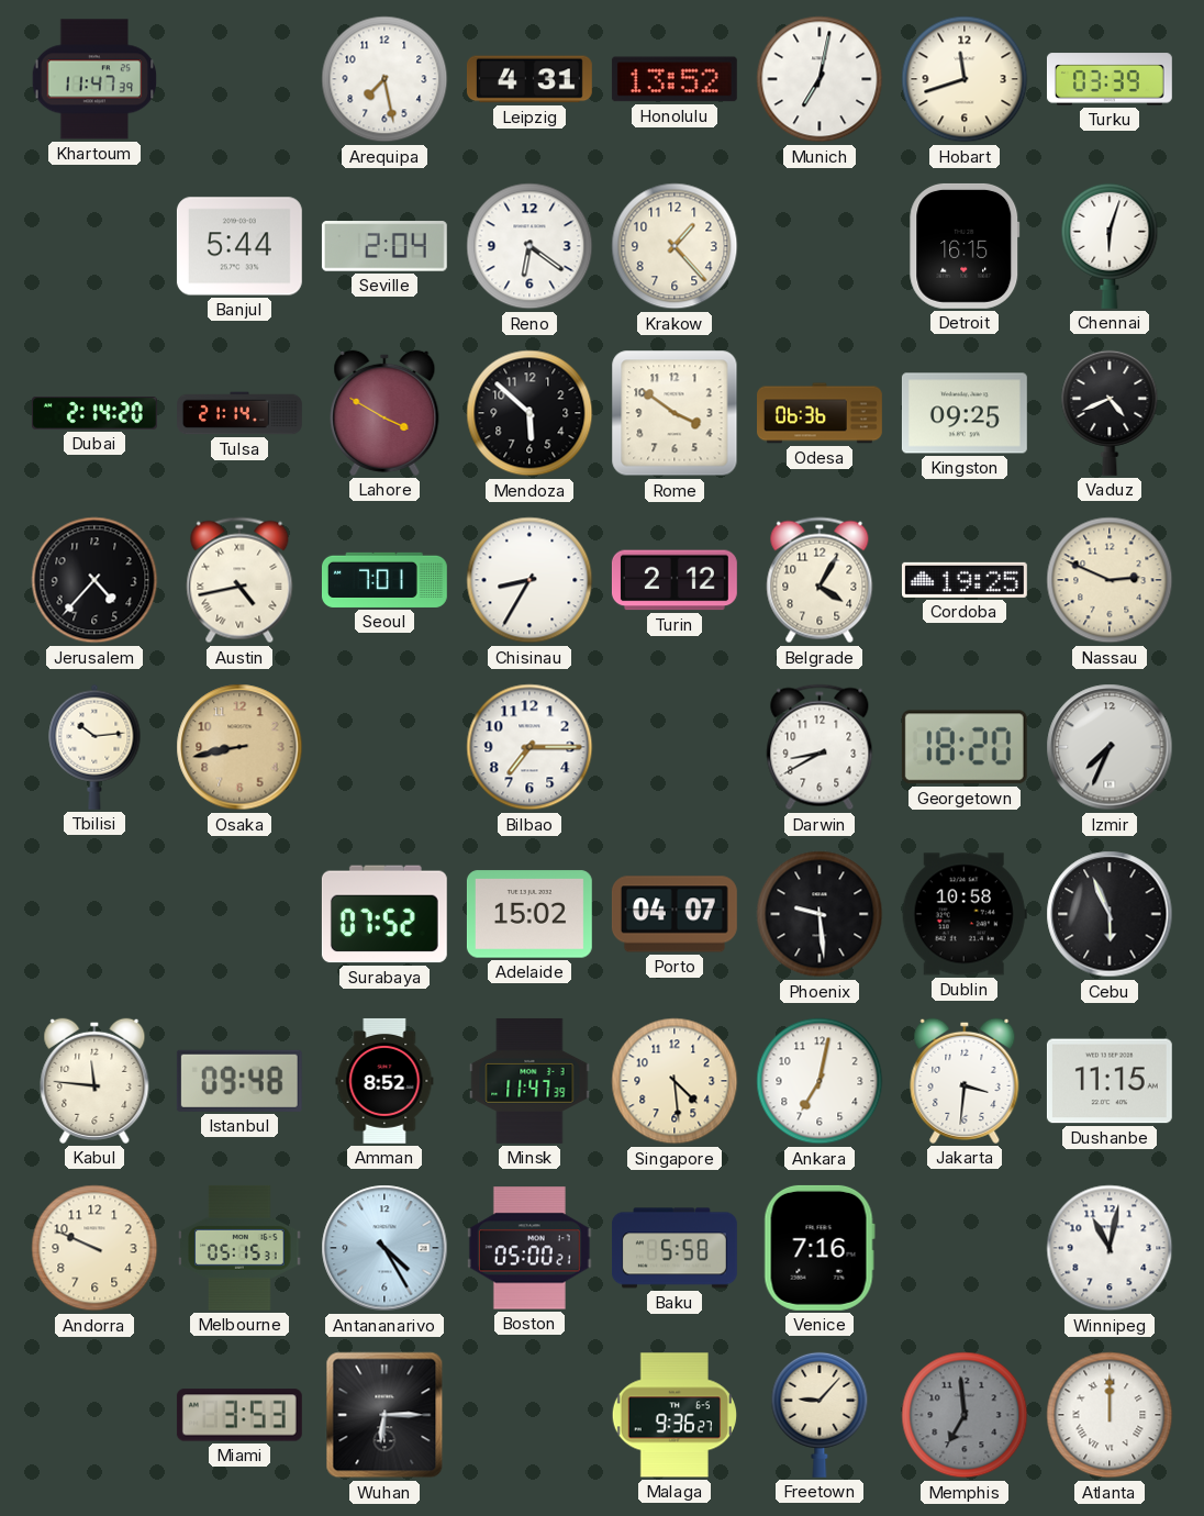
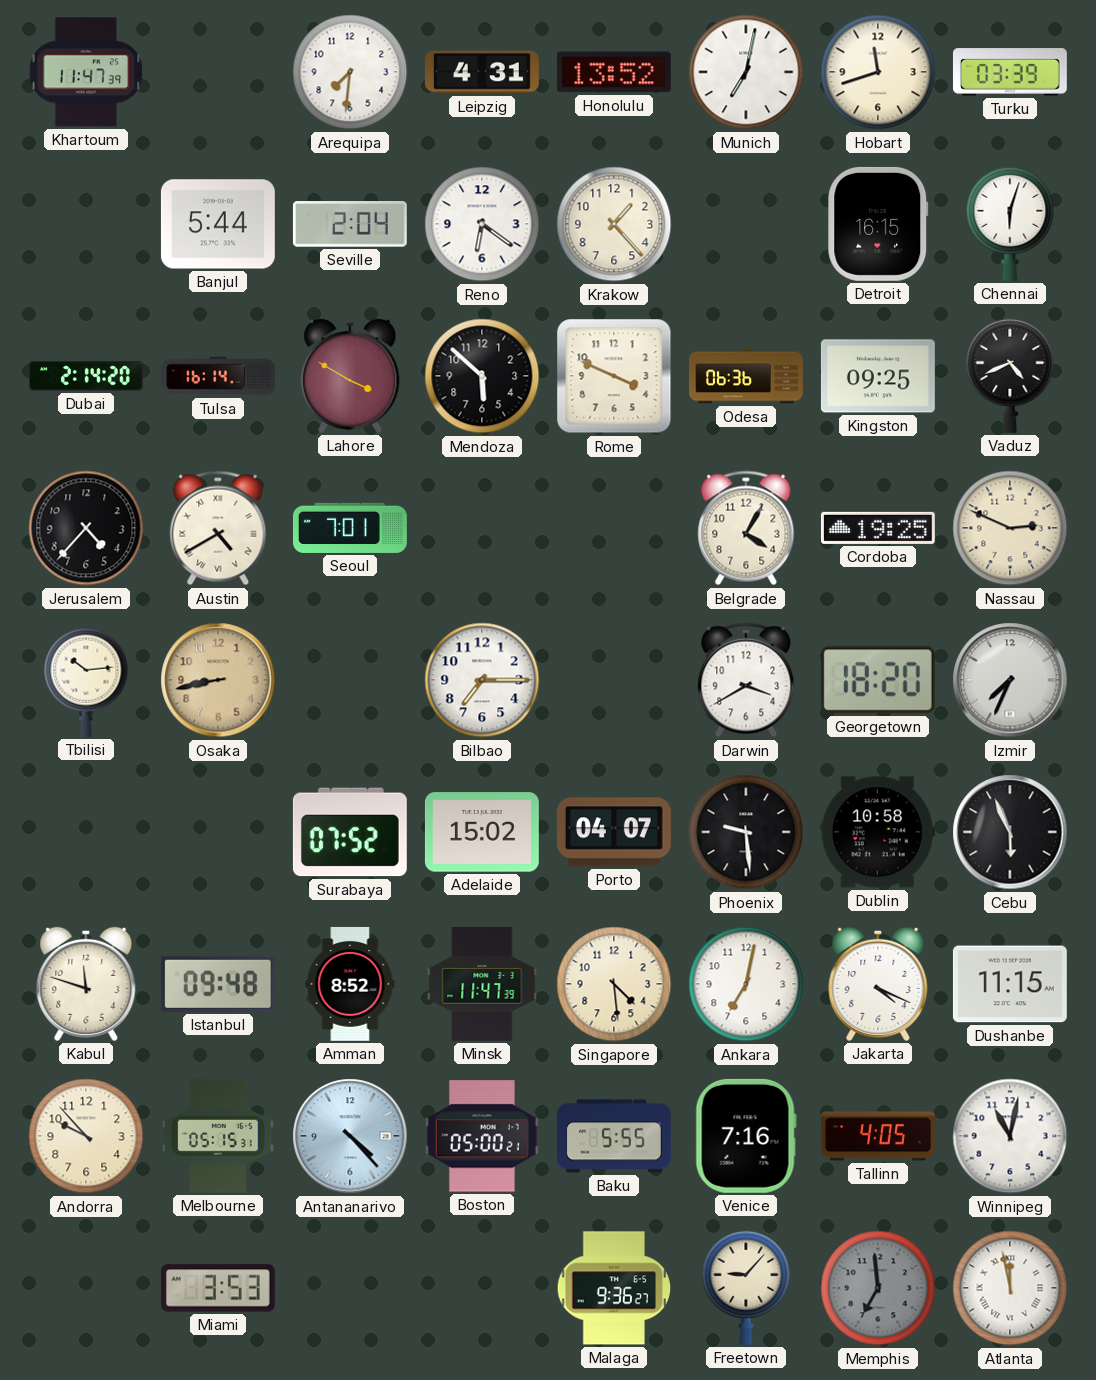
Arequipa: 7:28 -> 7:31 (350, 72)
Tulsa: 21:14 -> 16:14 (219, 376)
Rome: 3:51 -> 3:49 (614, 376)
Austin: 4:43 -> 4:40 (218, 528)
Chisinau: 8:35 -> none (529, 580)
Turin: 2:12 -> none (675, 580)
Darwin: 8:40 -> 3:40 (746, 680)
Kabul: 11:46 -> 11:48 (86, 984)
Jakarta: 3:31 -> 4:19 (878, 984)
Andorra: 9:49 -> 9:53 (86, 1136)
Antananarivo: 4:25 -> 4:23 (350, 1136)
Baku: 5:58 -> 5:55 (614, 1136)
Tallinn: none -> 4:05 (878, 1136)
Wuhan: 6:15 -> none (384, 1415)
Atlanta: 12:00 -> 11:58 (1010, 1288)
